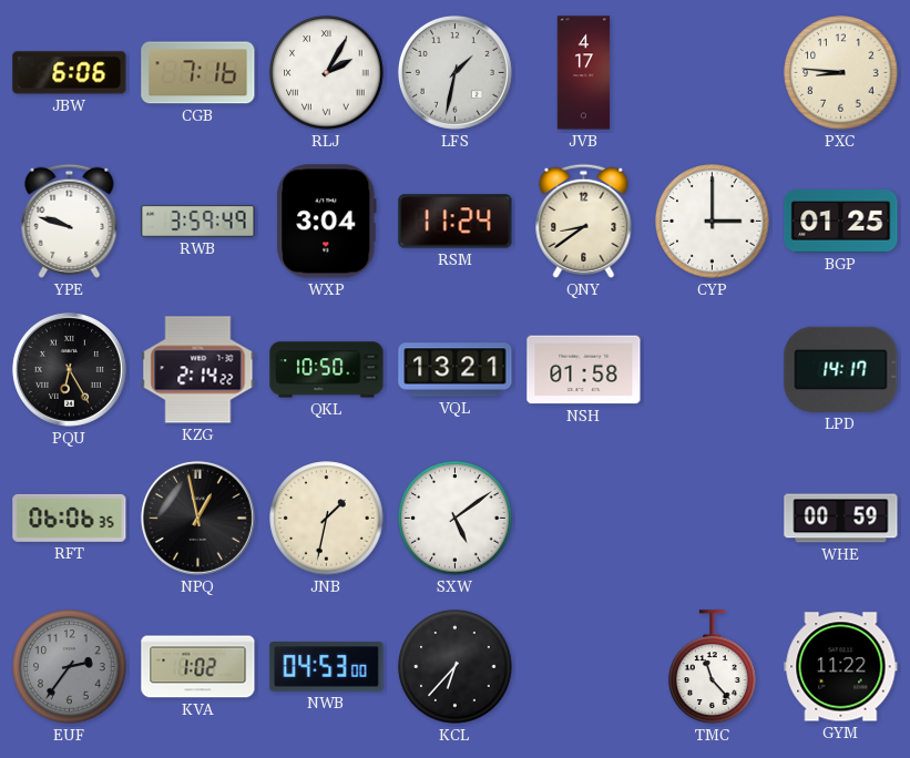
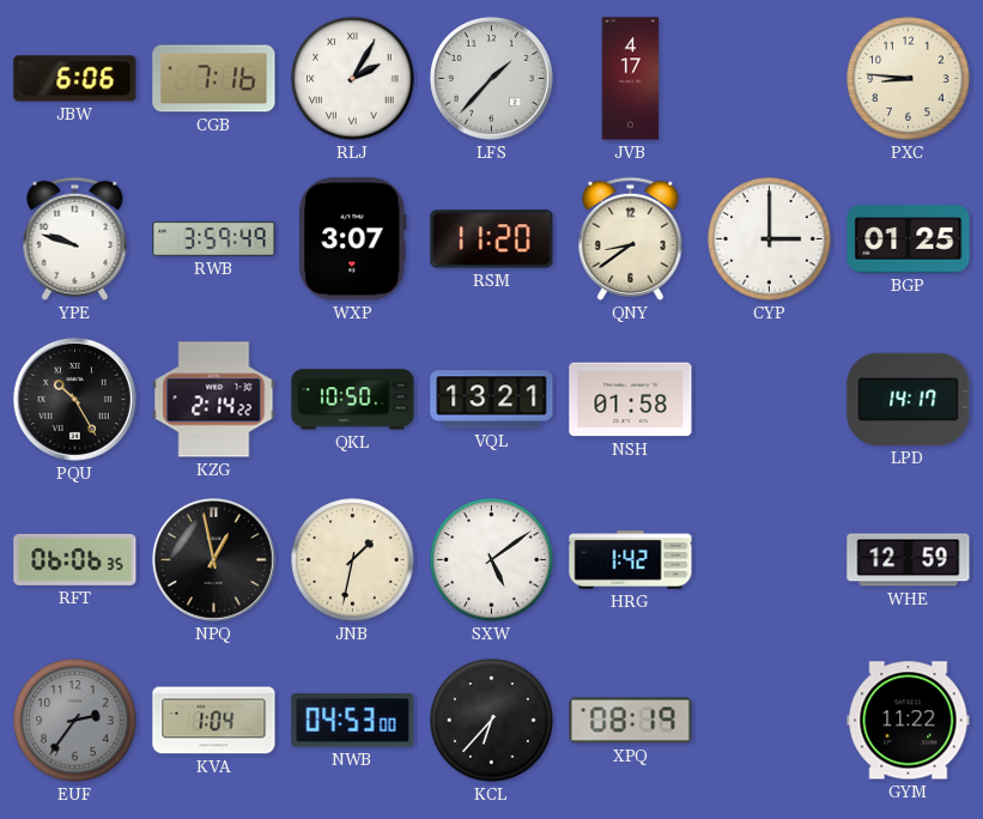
LFS: 1:32 -> 1:37 (491, 78)
WXP: 3:04 -> 3:07 (353, 239)
RSM: 11:24 -> 11:20 (492, 239)
PQU: 6:25 -> 10:25 (74, 399)
HRG: none -> 1:42 (631, 560)
WHE: 00:59 -> 12:59 (909, 560)
KVA: 1:02 -> 1:04 (214, 721)
XPQ: none -> 08:19 (631, 721)
TMC: 11:23 -> none (713, 667)
